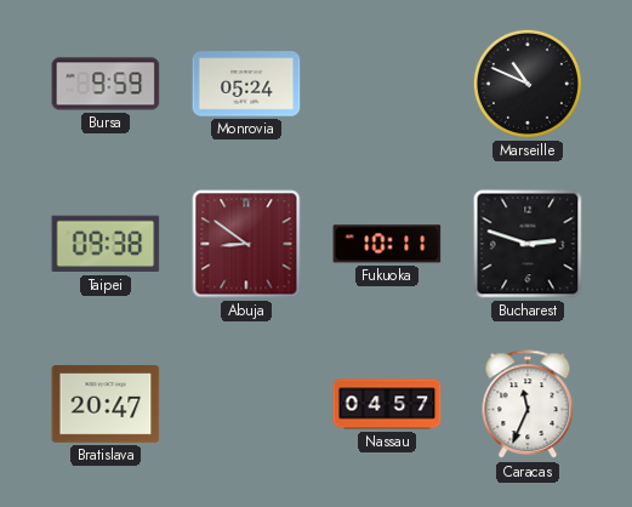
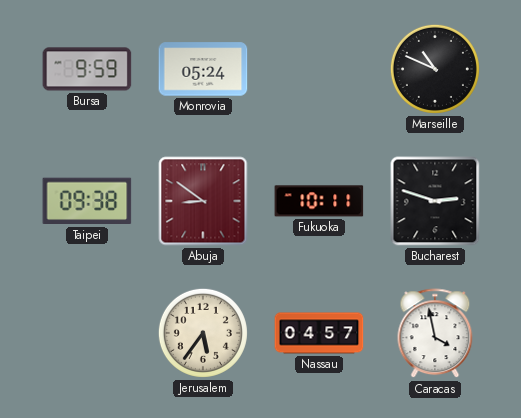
Bratislava: 20:47 -> none (106, 404)
Jerusalem: none -> 5:36 (203, 333)
Caracas: 11:34 -> 3:58 (435, 334)
